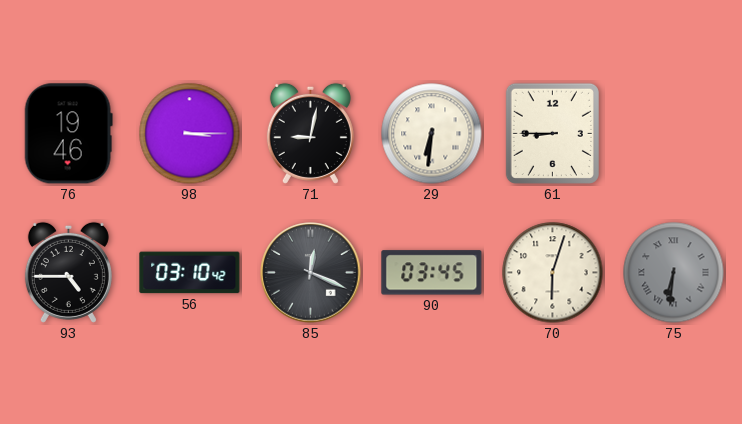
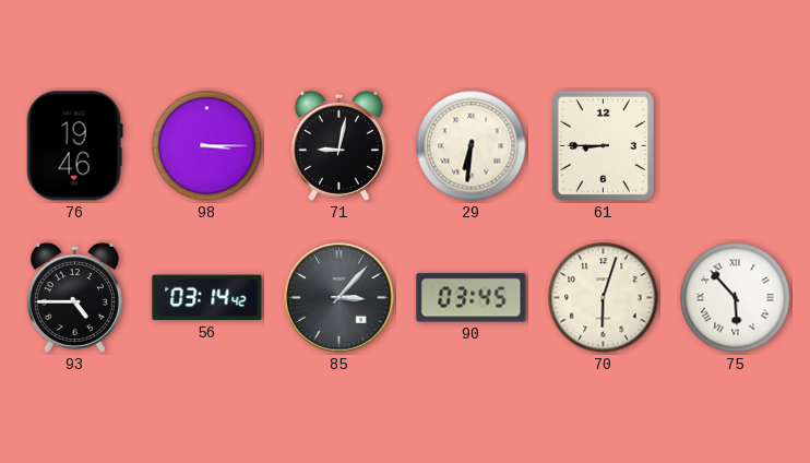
56: 03:10 -> 03:14 (207, 298)
85: 12:19 -> 3:07 (340, 298)
75: 6:31 -> 5:53 (736, 298)
75 dial: grey -> white (736, 298)
